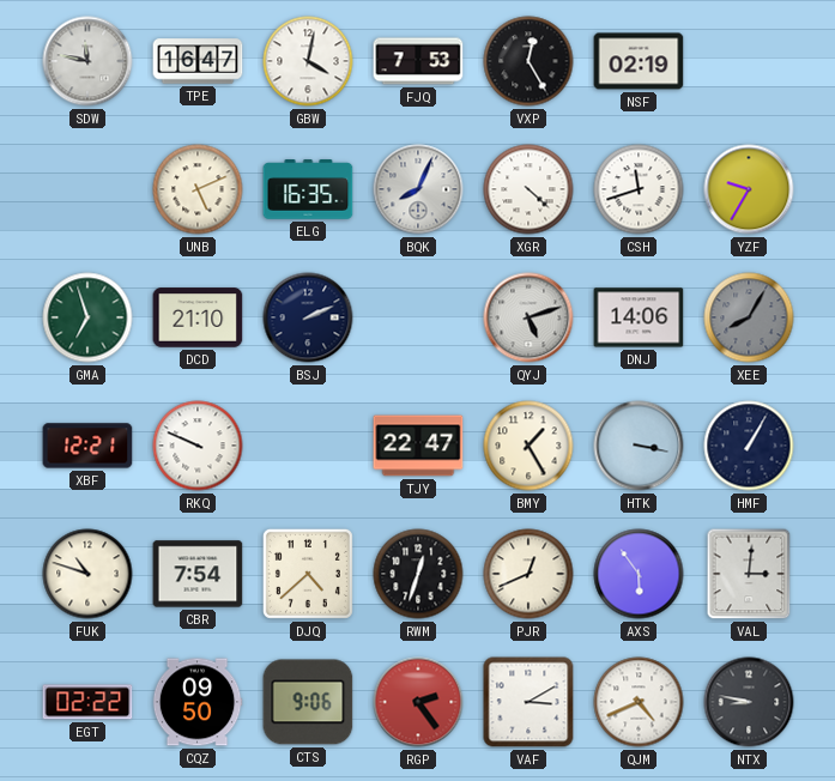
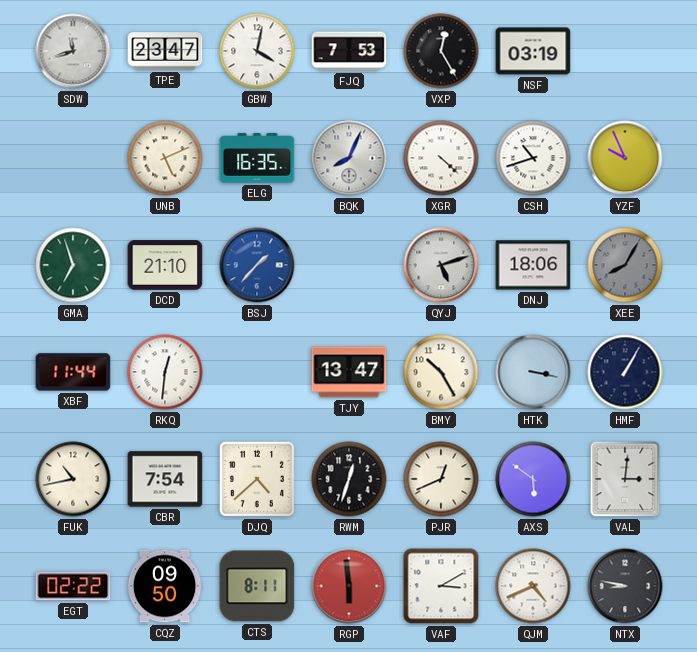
SDW: 11:47 -> 11:42 (73, 51)
TPE: 16:47 -> 23:47 (165, 51)
NSF: 02:19 -> 03:19 (533, 51)
CSH: 11:42 -> 10:42 (533, 158)
YZF: 9:35 -> 9:56 (625, 158)
BSJ: 2:11 -> 1:37 (257, 265)
BSJ dial: navy -> blue (257, 265)
DNJ: 14:06 -> 18:06 (533, 265)
XBF: 12:21 -> 11:44 (73, 372)
RKQ: 9:49 -> 12:31 (165, 372)
TJY: 22:47 -> 13:47 (349, 372)
BMY: 1:25 -> 10:25 (441, 372)
FUK: 10:48 -> 10:43 (73, 479)
AXS: 5:54 -> 5:51 (533, 479)
CTS: 9:06 -> 8:11 (257, 586)
RGP: 2:24 -> 5:59 (349, 586)
